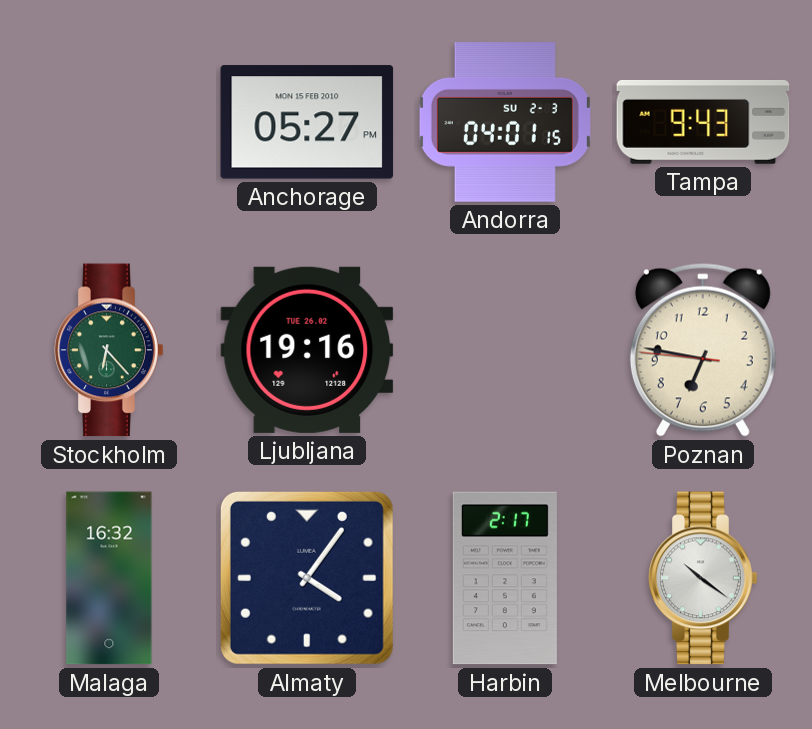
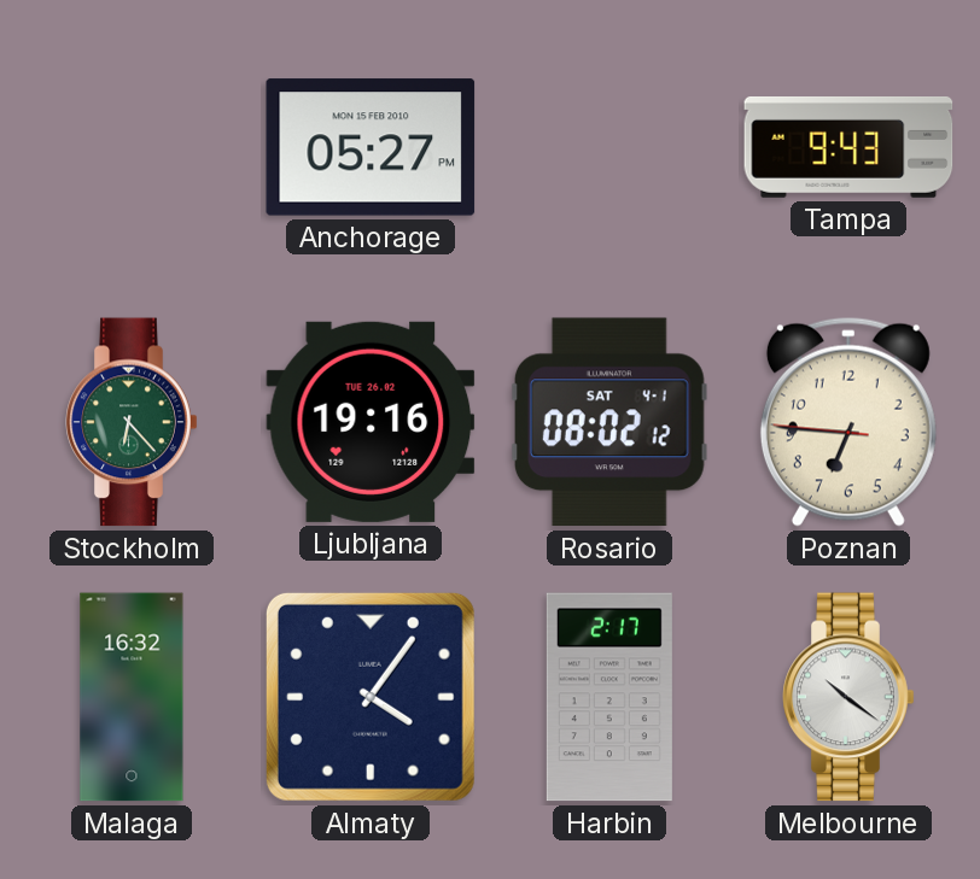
Andorra: 04:01 -> none (505, 123)
Rosario: none -> 08:02 (609, 422)
Poznan: 6:46 -> 6:45 (848, 422)
